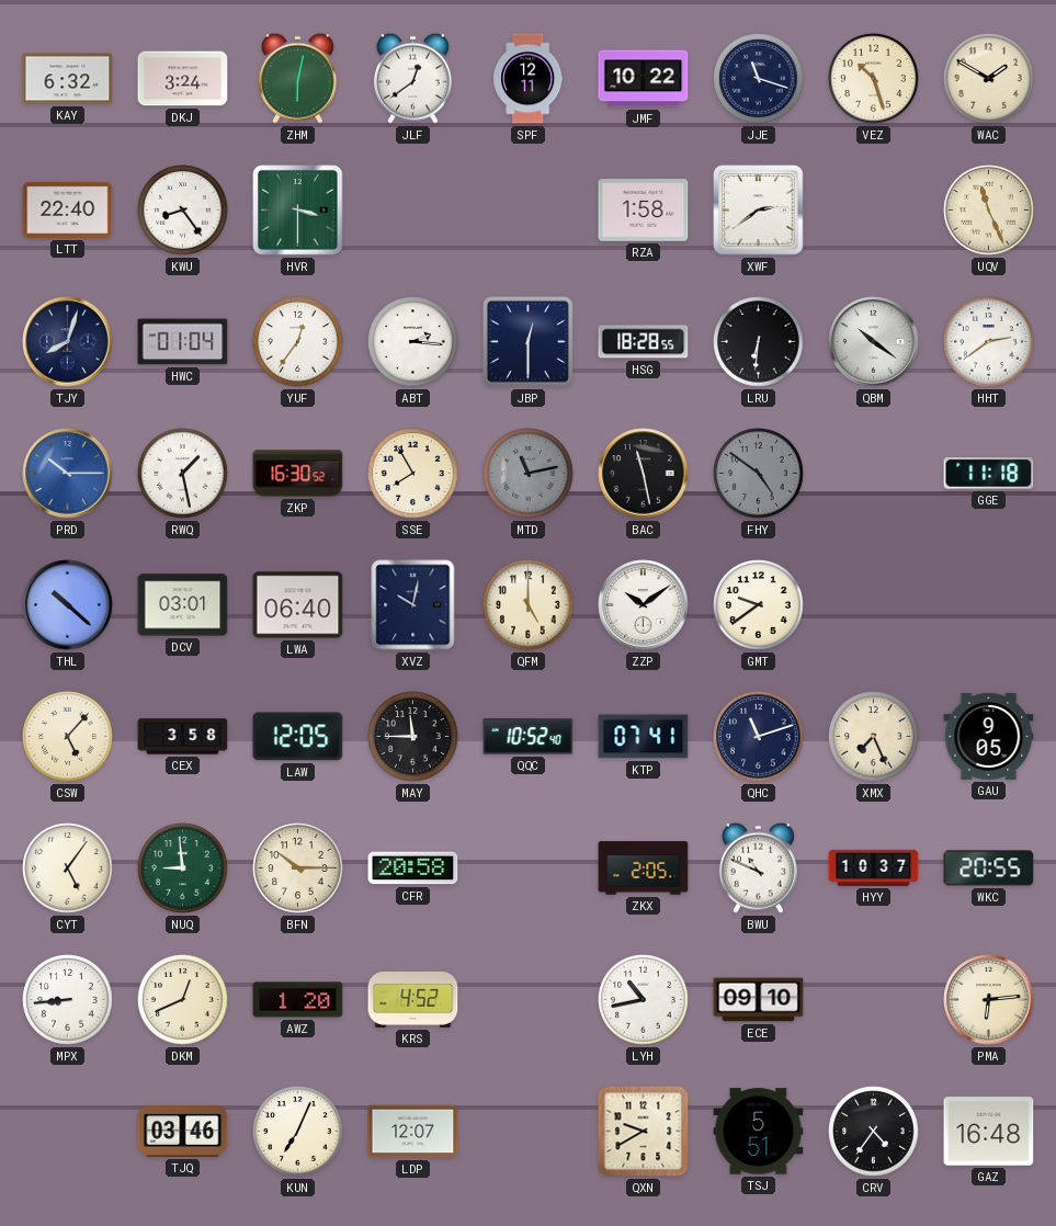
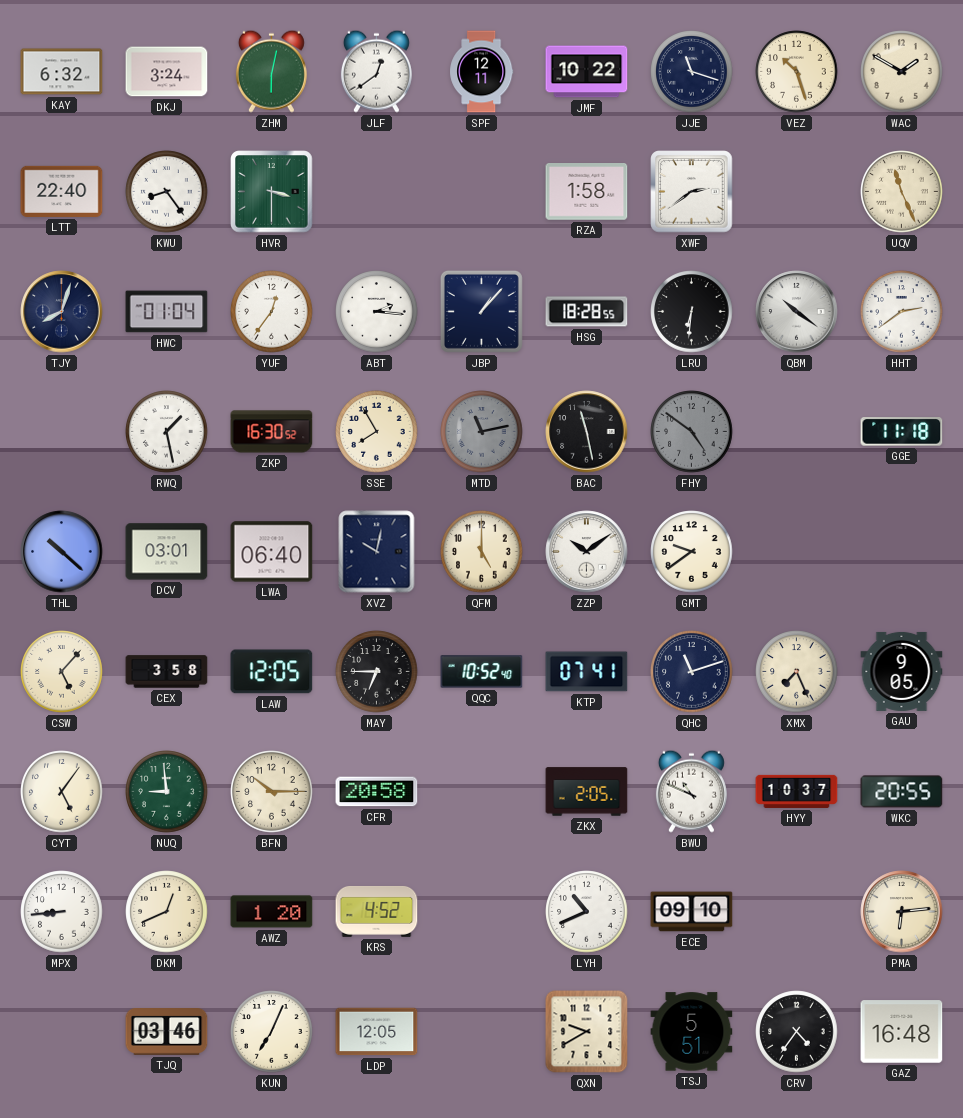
JBP: 12:30 -> 1:07 (481, 311)
PRD: 10:15 -> none (68, 474)
MAY: 11:45 -> 6:45 (377, 672)
LYH: 10:43 -> 10:41 (587, 912)
LDP: 12:07 -> 12:05 (377, 1032)
